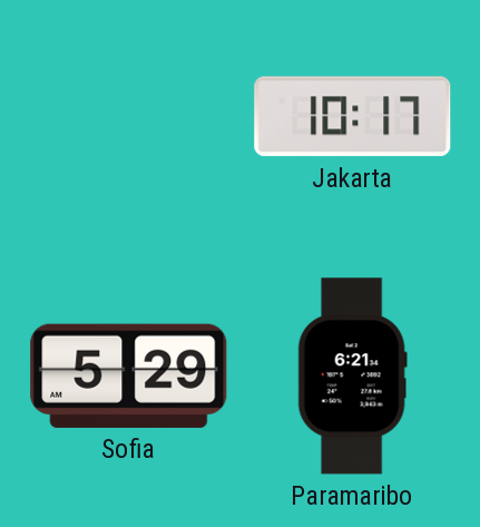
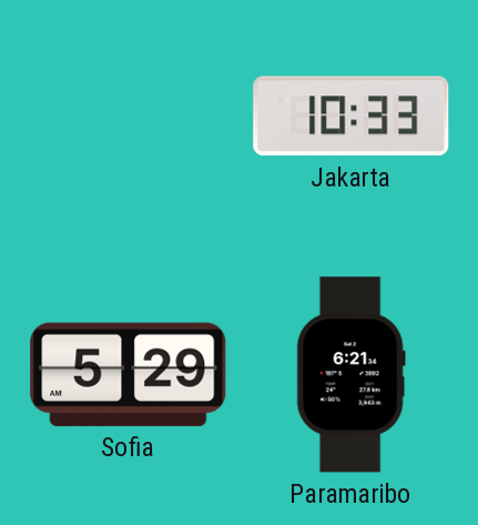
Jakarta: 10:17 -> 10:33 (352, 117)
